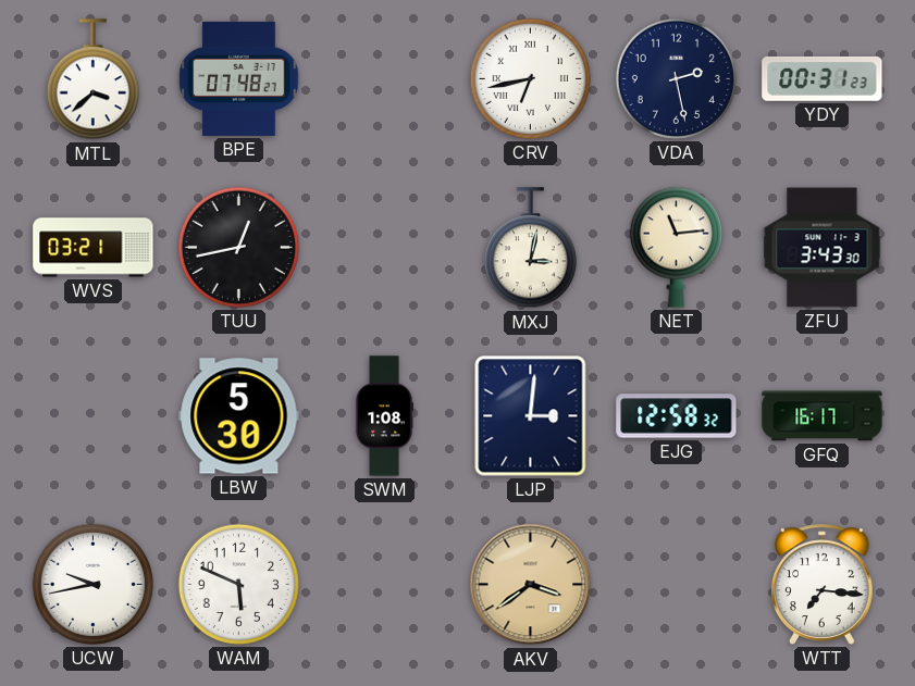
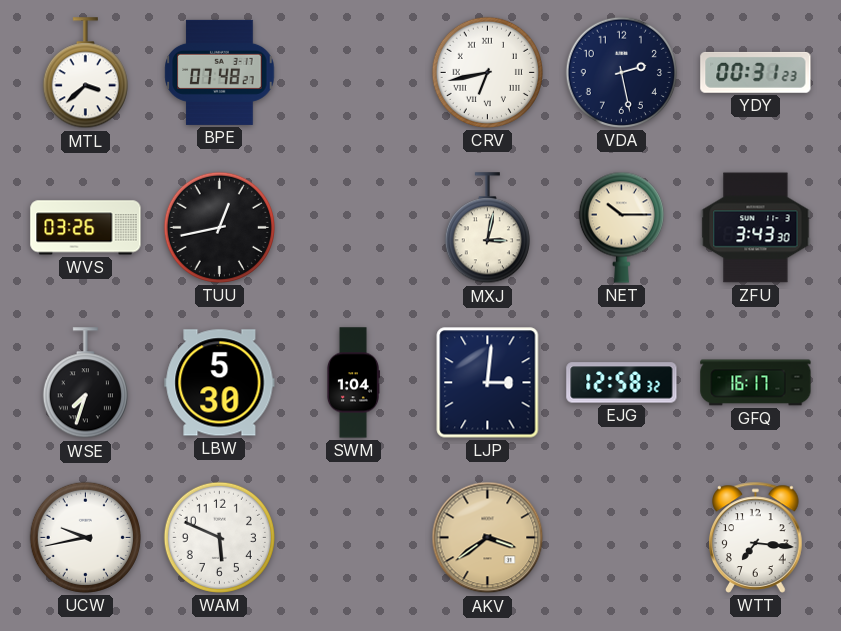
WVS: 03:21 -> 03:26 (86, 228)
NET: 11:14 -> 10:15 (621, 227)
WSE: none -> 7:33 (85, 383)
SWM: 1:08 -> 1:04 (352, 383)
